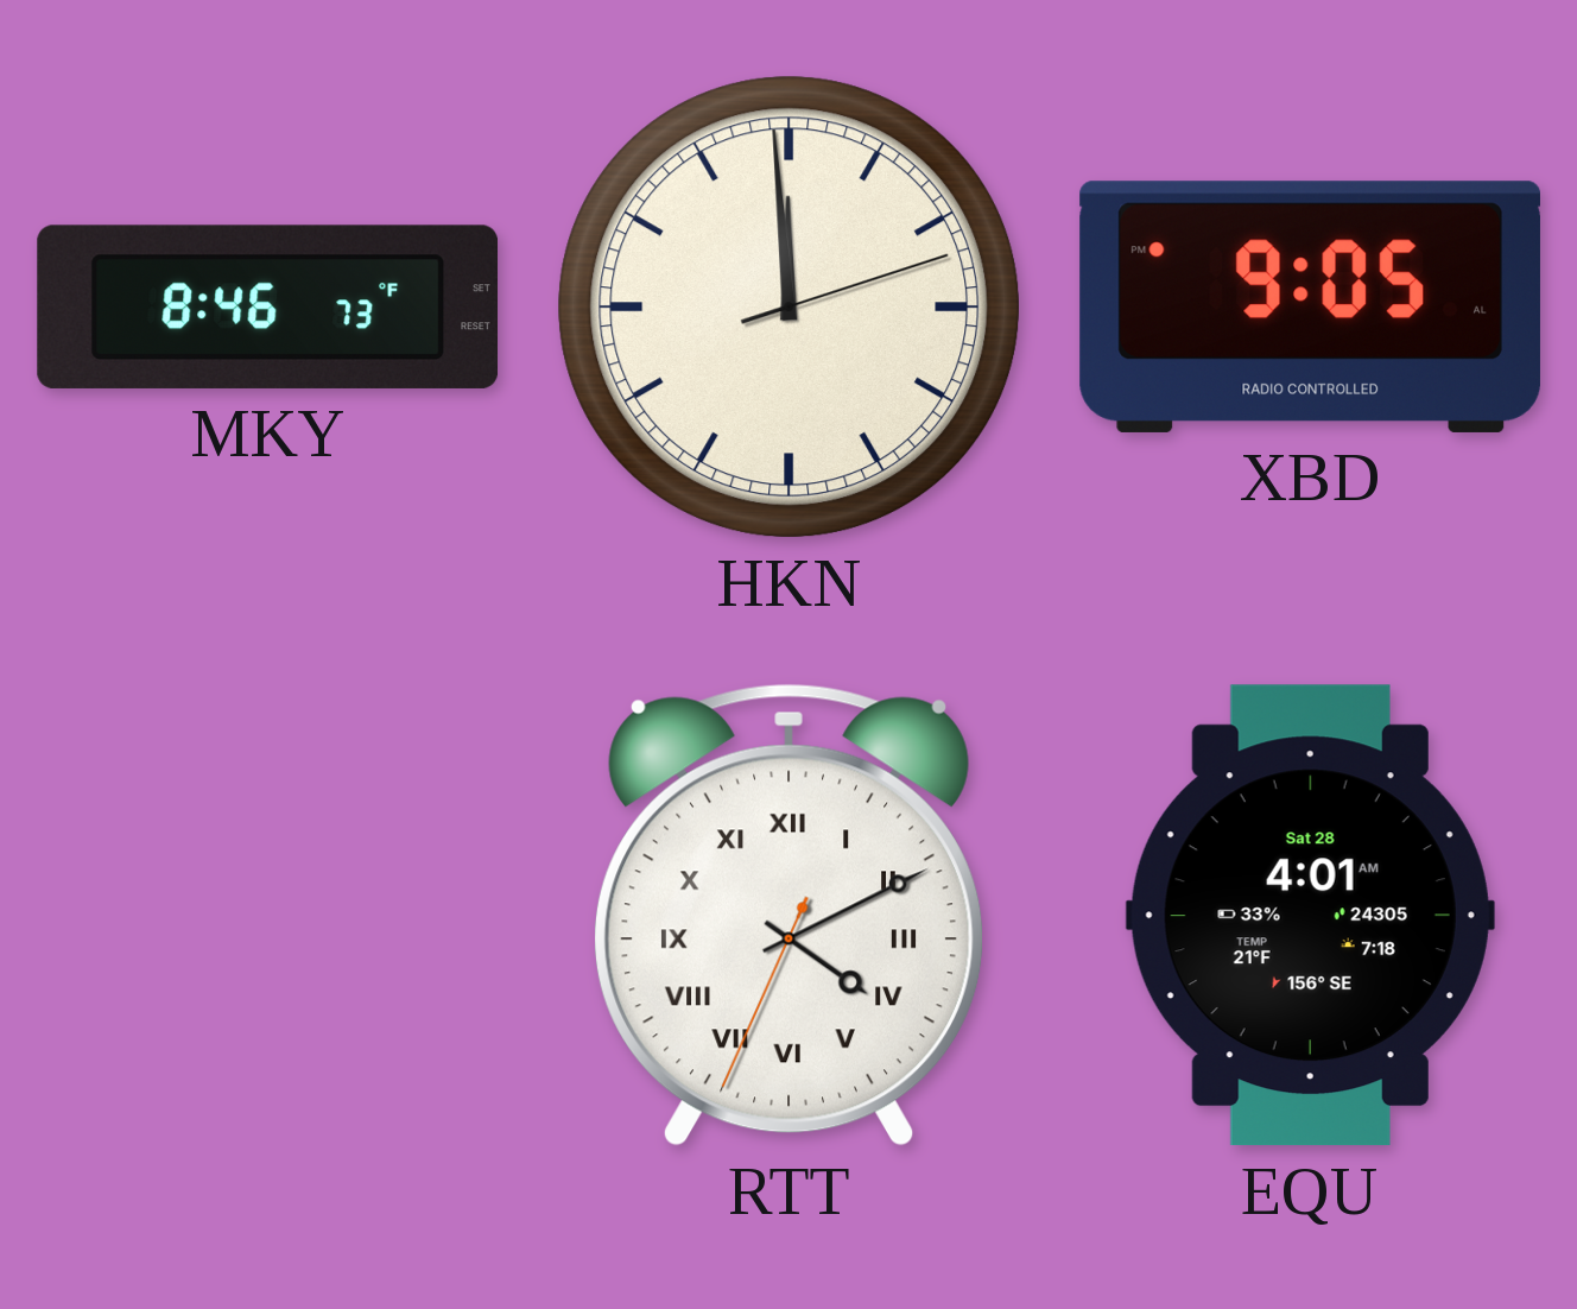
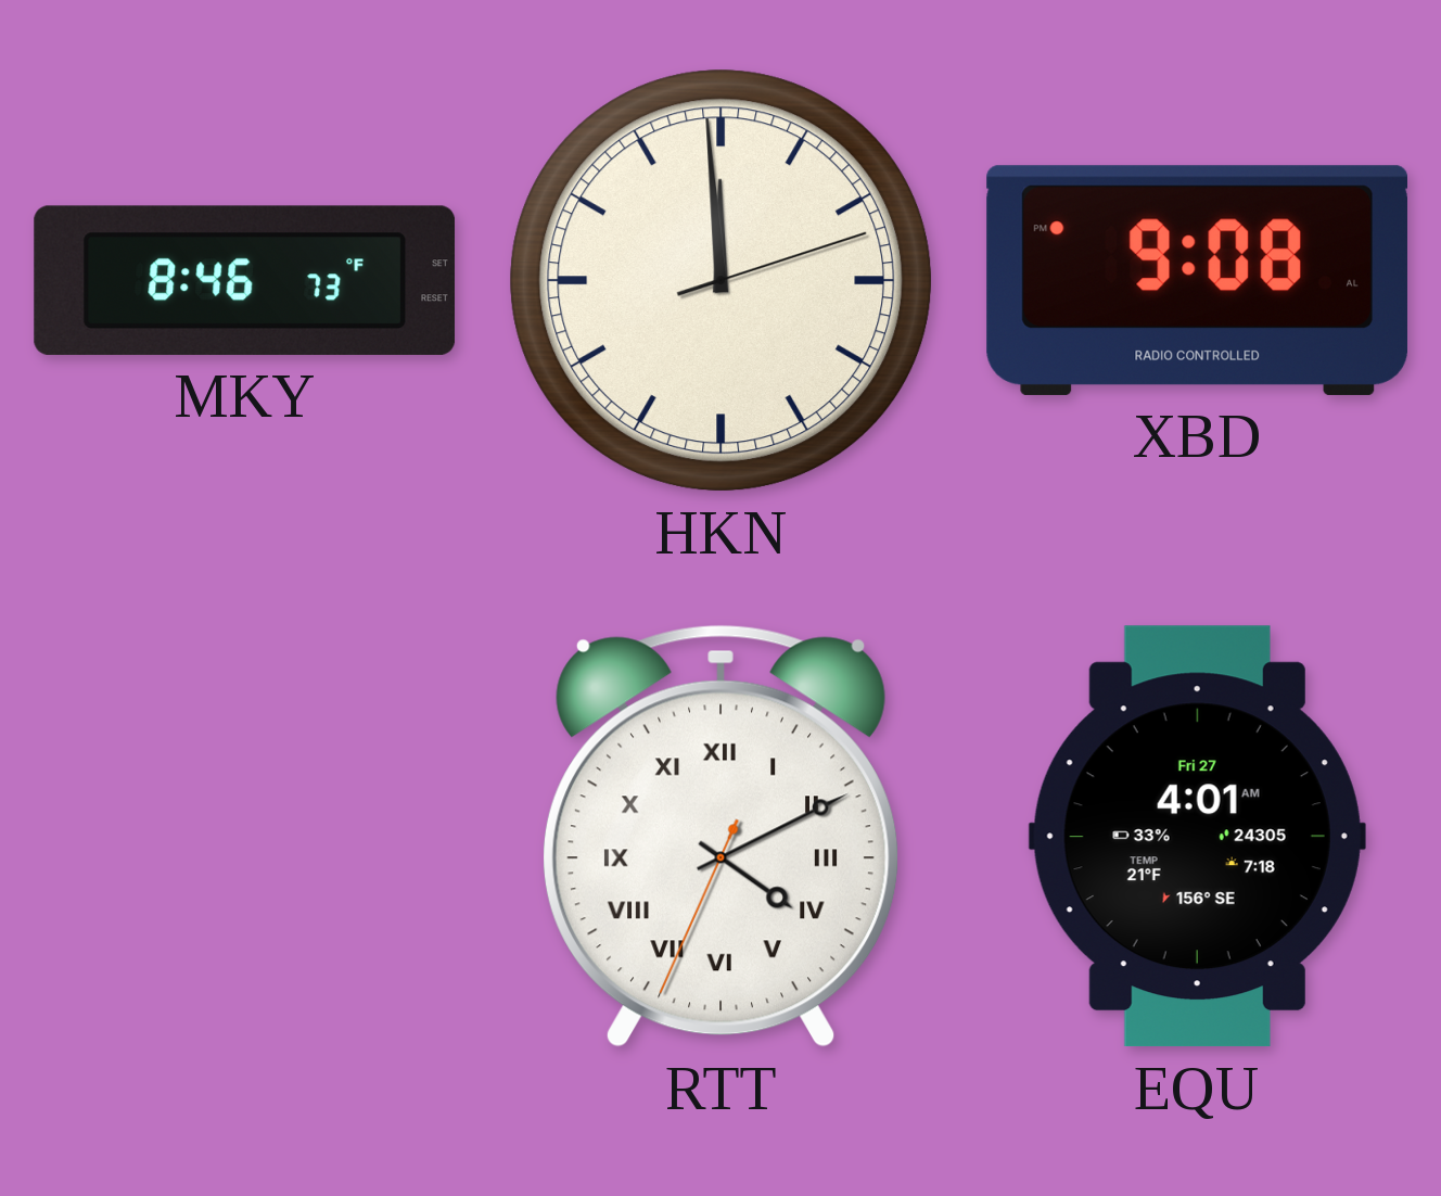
XBD: 9:05 -> 9:08 (1197, 280)
EQU date: Sat 28 -> Fri 27 (1197, 837)
